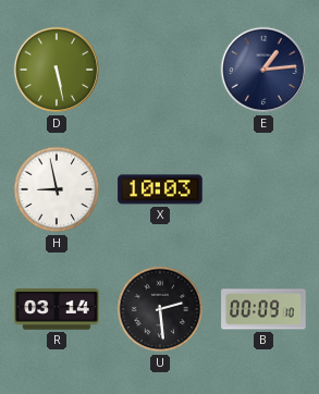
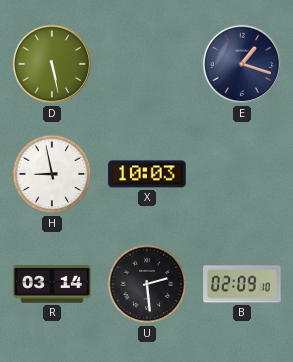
E: 1:14 -> 1:18 (242, 64)
B: 00:09 -> 02:09 (242, 284)
